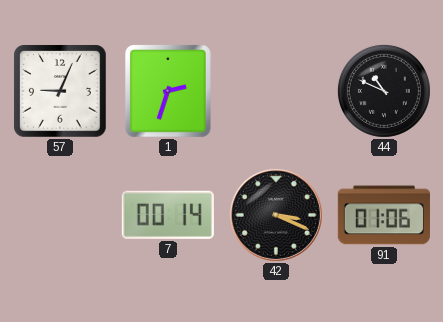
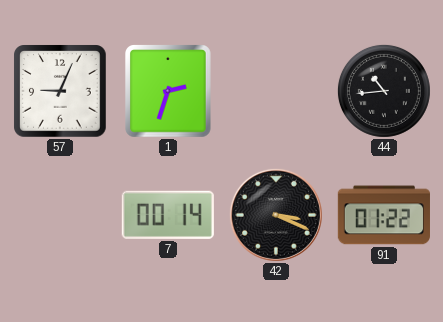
44: 10:49 -> 10:44 (384, 91)
91: 01:06 -> 01:22 (384, 215)
